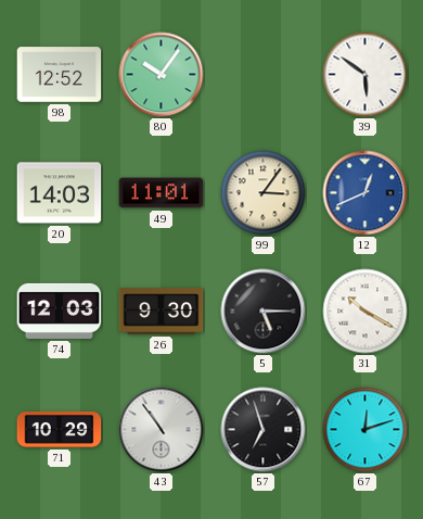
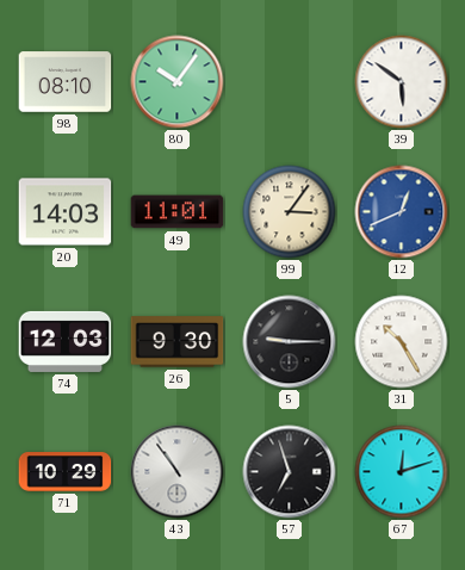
98: 12:52 -> 08:10 (66, 82)
5: 5:15 -> 9:15 (290, 342)
31: 10:20 -> 10:25 (402, 342)
